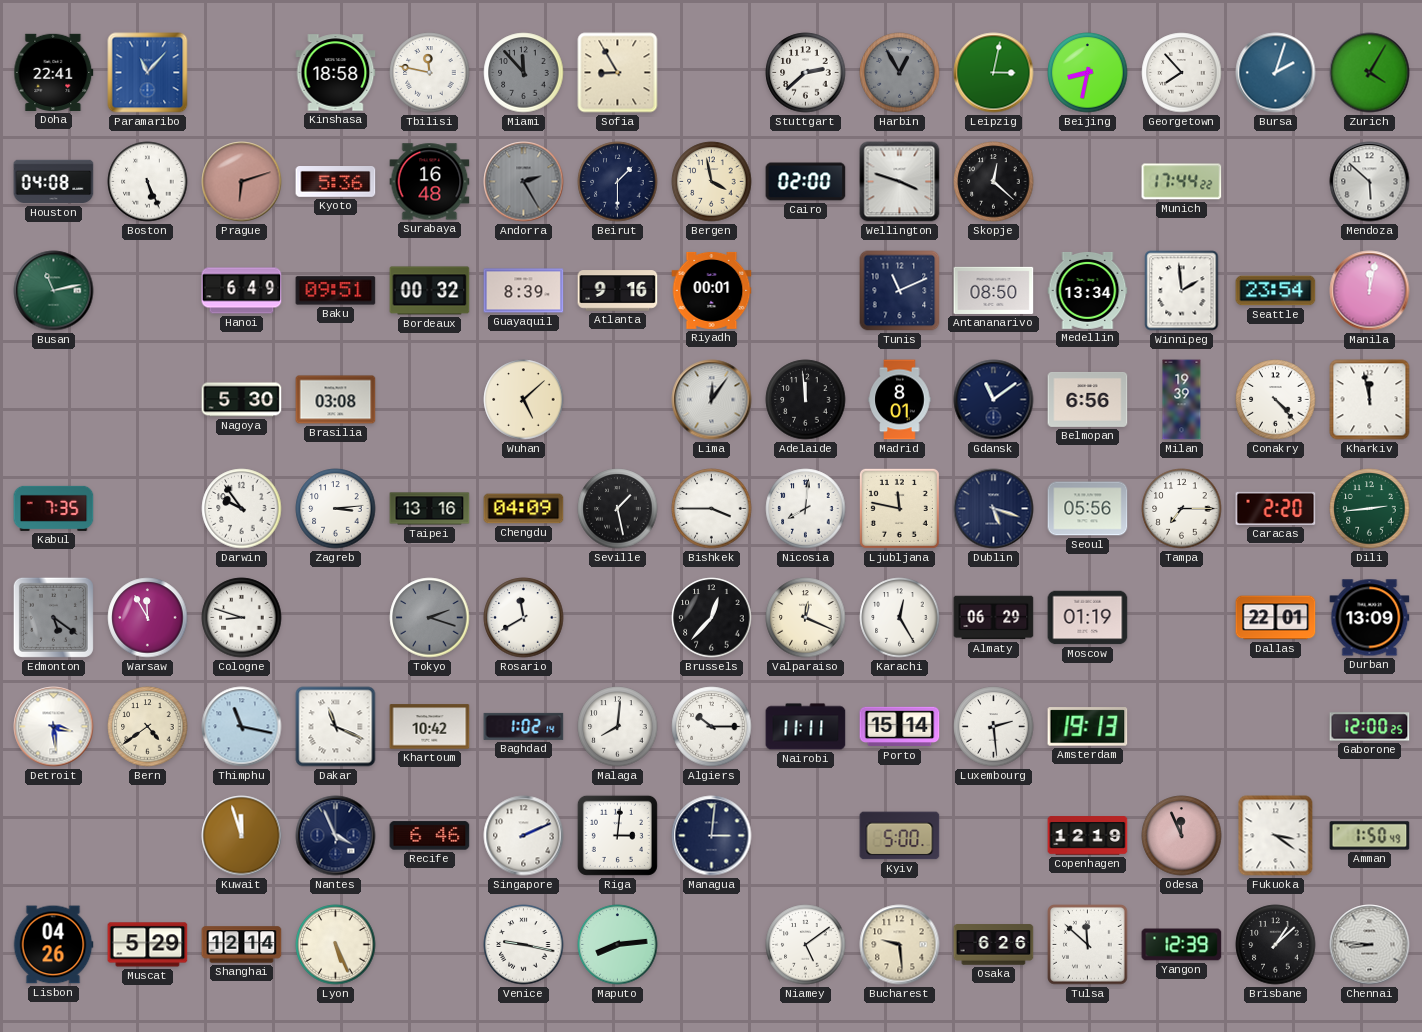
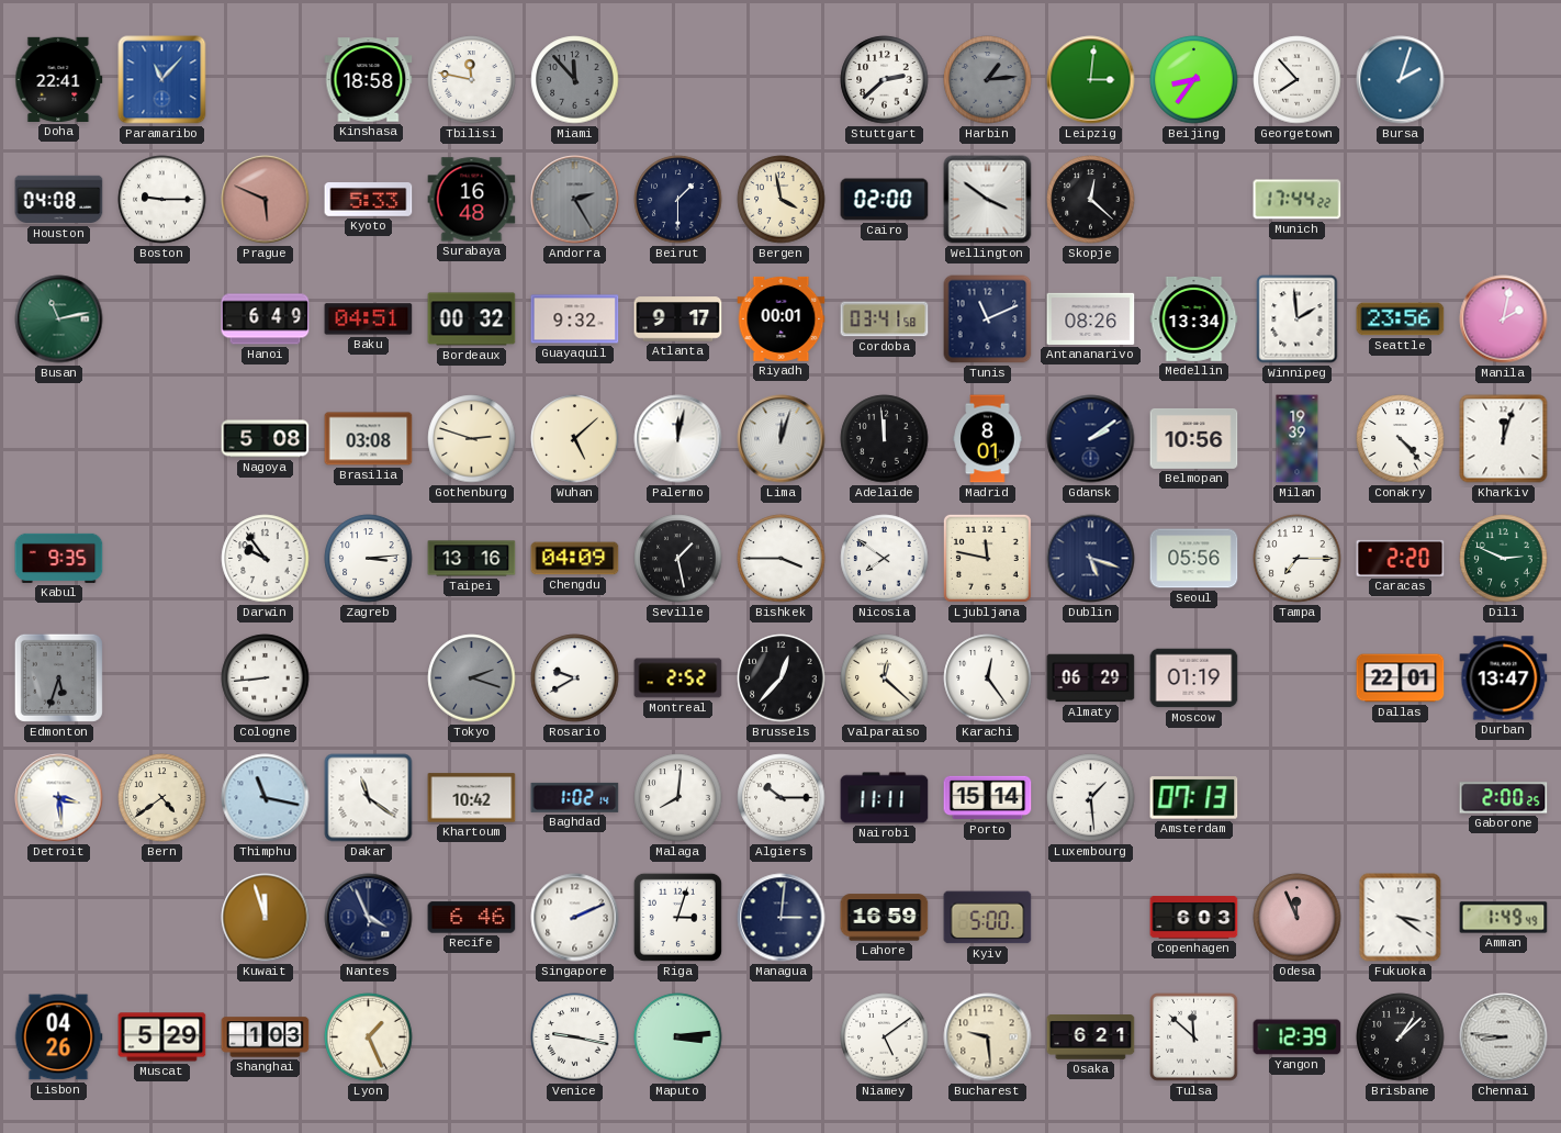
Sofia: 8:55 -> none (618, 73)
Harbin: 12:55 -> 1:14 (988, 80)
Leipzig: 3:02 -> 3:01 (1091, 80)
Beijing: 8:32 -> 8:36 (1194, 80)
Zurich: 4:05 -> none (1370, 73)
Boston: 5:26 -> 9:15 (162, 200)
Prague: 6:12 -> 5:49 (266, 200)
Kyoto: 5:36 -> 5:33 (369, 200)
Wellington: 3:48 -> 3:51 (988, 200)
Mendoza: 5:52 -> none (1370, 182)
Baku: 09:51 -> 04:51 (369, 319)
Guayaquil: 8:39 -> 9:32 (575, 319)
Atlanta: 9:16 -> 9:17 (678, 319)
Cordoba: none -> 03:41 (885, 319)
Antananarivo: 08:50 -> 08:26 (1091, 318)
Seattle: 23:54 -> 23:56 (1401, 319)
Manila: 12:02 -> 2:02 (1504, 319)
Nagoya: 5:30 -> 5:08 (266, 439)
Gothenburg: none -> 2:48 (472, 439)
Palermo: none -> 12:02 (678, 439)
Lima: 12:06 -> 12:03 (782, 439)
Gdansk: 11:09 -> 2:09 (1091, 439)
Belmopan: 6:56 -> 10:56 (1194, 438)
Kharkiv: 11:58 -> 12:03 (1504, 439)
Kabul: 7:35 -> 9:35 (59, 558)
Nicosia: 8:01 -> 7:51 (885, 559)
Dili: 2:44 -> 2:49 (1504, 559)
Edmonton: 5:21 -> 5:33 (58, 677)
Warsaw: 11:55 -> none (148, 618)
Cologne: 8:48 -> 8:44 (266, 678)
Rosario: 11:40 -> 9:40 (575, 678)
Montreal: none -> 2:52 (678, 678)
Valparaiso: 12:19 -> 12:22 (885, 678)
Karachi: 12:25 -> 12:24 (988, 678)
Durban: 13:09 -> 13:47 (1504, 678)
Dakar: 11:19 -> 11:21 (369, 798)
Luxembourg: 2:29 -> 1:29 (1091, 798)
Amsterdam: 19:13 -> 07:13 (1194, 798)
Gaborone: 12:00 -> 2:00 (1504, 798)
Riga: 3:01 -> 3:03 (677, 917)
Lahore: none -> 16:59 (885, 918)
Copenhagen: 12:19 -> 6:03 (1194, 918)
Amman: 1:50 -> 1:49 (1504, 918)
Shanghai: 12:14 -> 1:03 (266, 1037)
Lyon: 5:26 -> 1:26 (369, 1037)
Maputo: 8:14 -> 3:14 (678, 1037)
Osaka: 6:26 -> 6:21 (1091, 1037)
